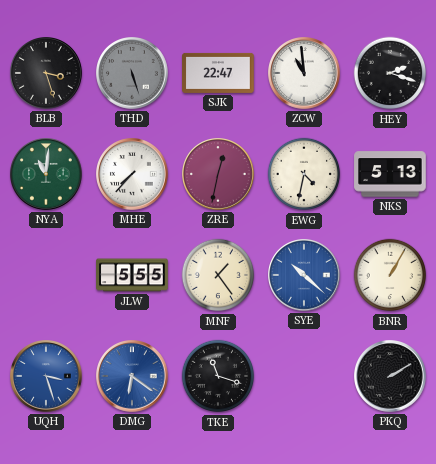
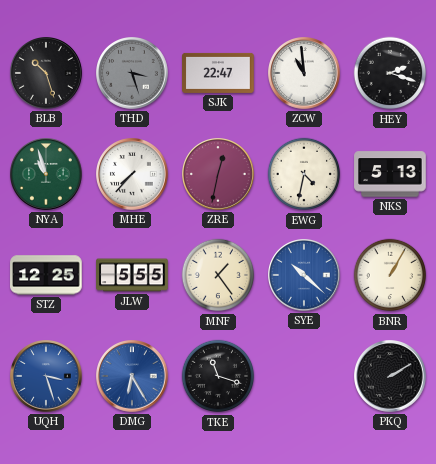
BLB: 3:27 -> 10:27 (47, 74)
THD: 5:27 -> 3:27 (133, 74)
NYA: 11:01 -> 10:57 (47, 175)
STZ: none -> 12:25 (46, 275)
DMG: 6:21 -> 6:25 (133, 377)
